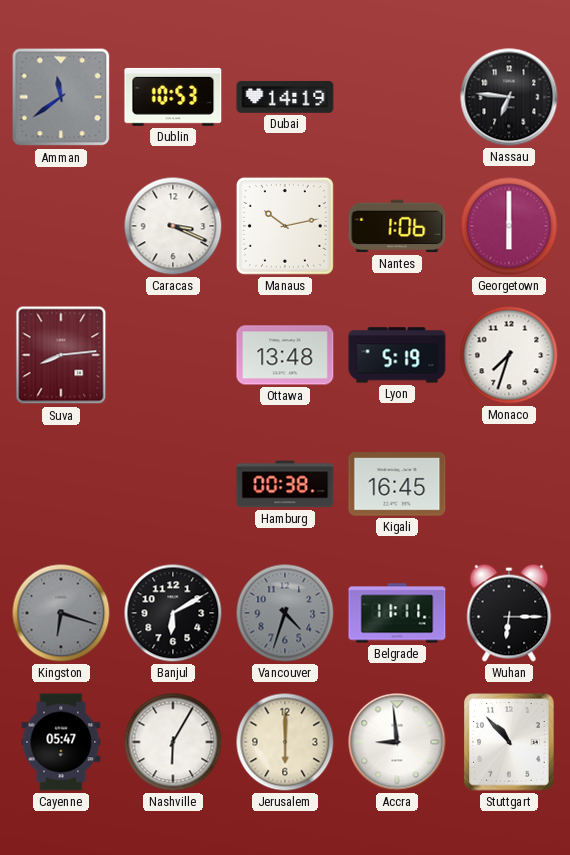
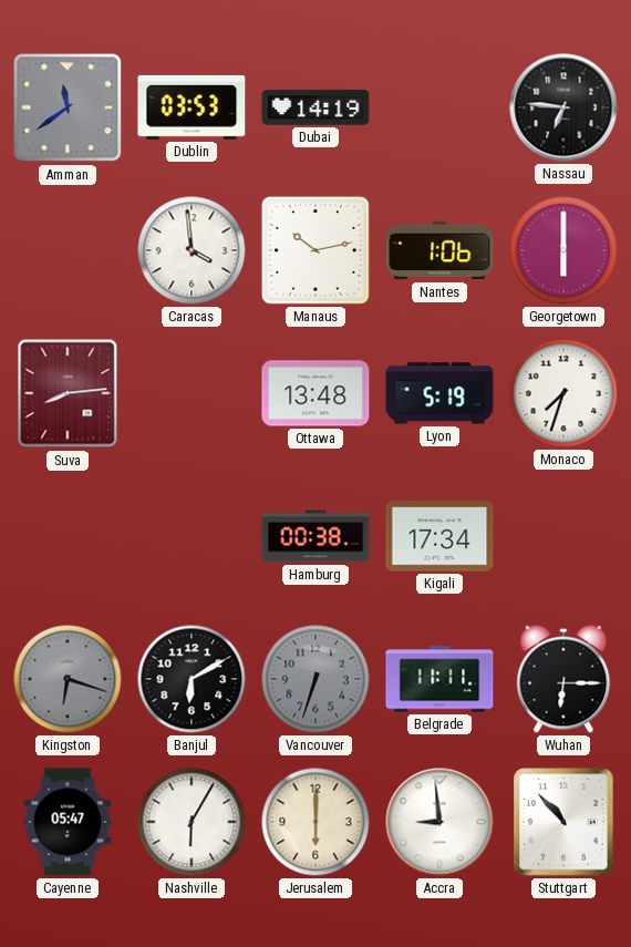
Dublin: 10:53 -> 03:53 (192, 107)
Caracas: 3:19 -> 3:59 (192, 250)
Kigali: 16:45 -> 17:34 (439, 536)
Vancouver: 4:33 -> 6:33 (316, 679)
